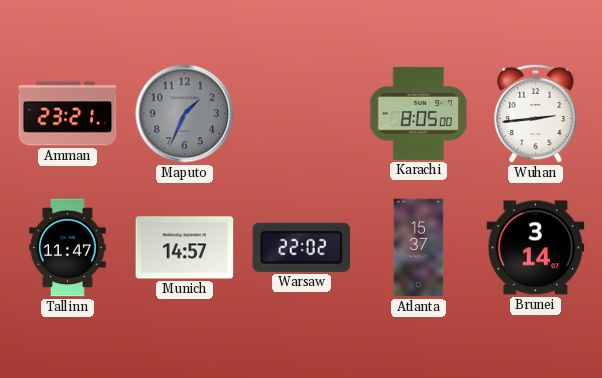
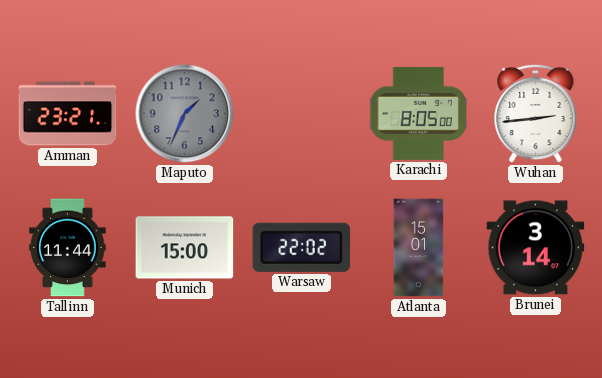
Tallinn: 11:47 -> 11:44 (68, 248)
Munich: 14:57 -> 15:00 (185, 248)
Atlanta: 15:37 -> 15:01 (419, 248)
